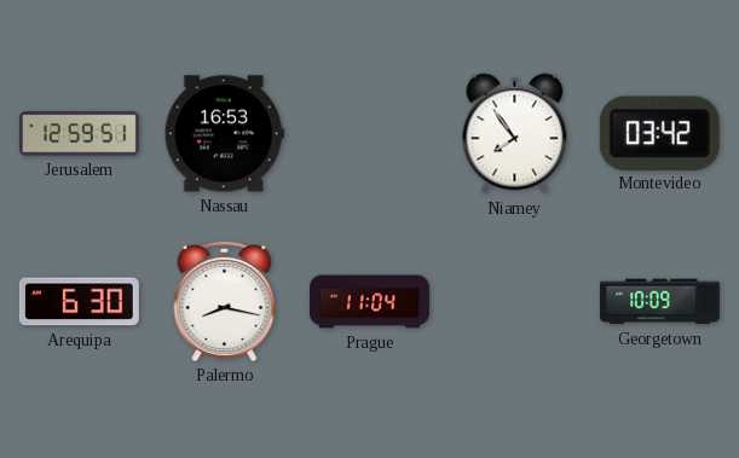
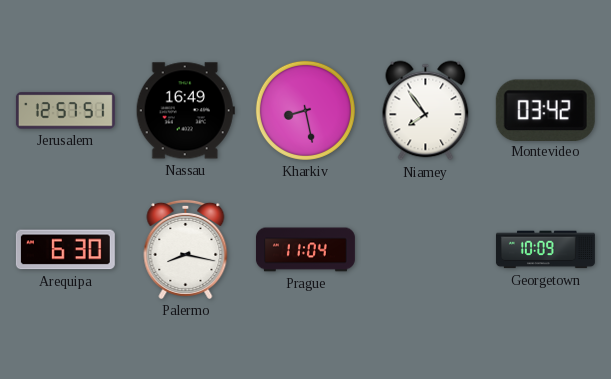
Jerusalem: 12:59 -> 12:57 (65, 111)
Nassau: 16:53 -> 16:49 (185, 111)
Kharkiv: none -> 8:28 (305, 110)
